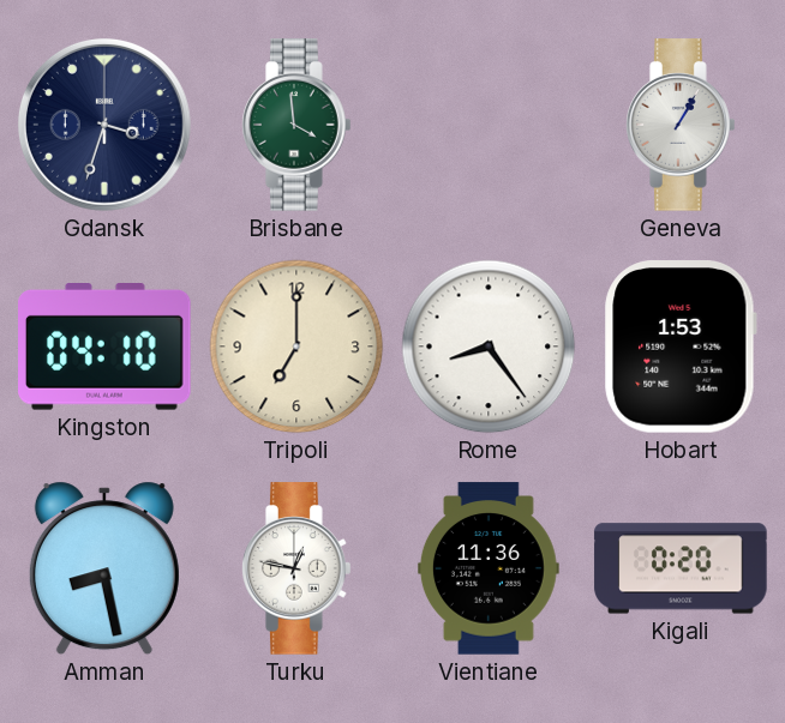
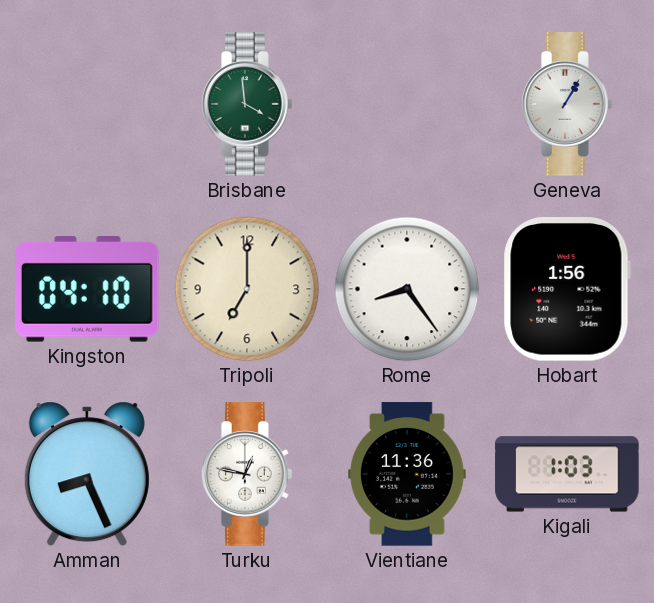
Gdansk: 3:33 -> none (104, 125)
Hobart: 1:53 -> 1:56 (567, 290)
Amman: 8:28 -> 8:26 (87, 474)
Kigali: 0:20 -> 1:03 (567, 474)
